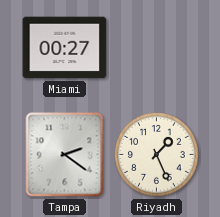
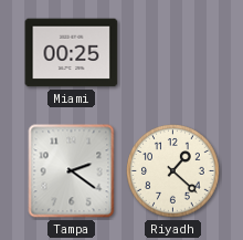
Miami: 00:27 -> 00:25 (72, 53)
Riyadh: 1:26 -> 1:22 (173, 171)
